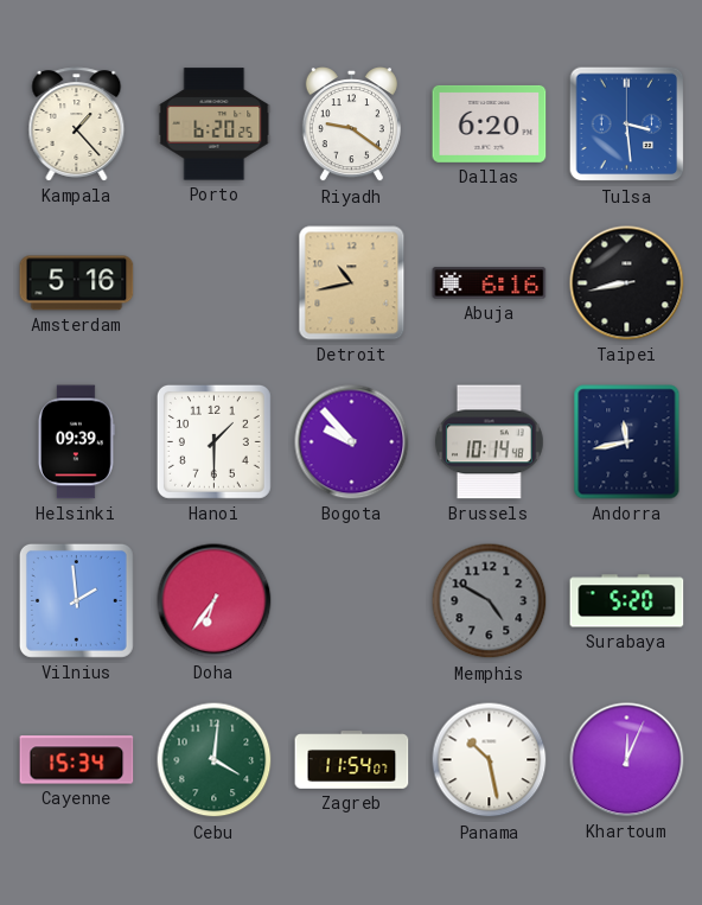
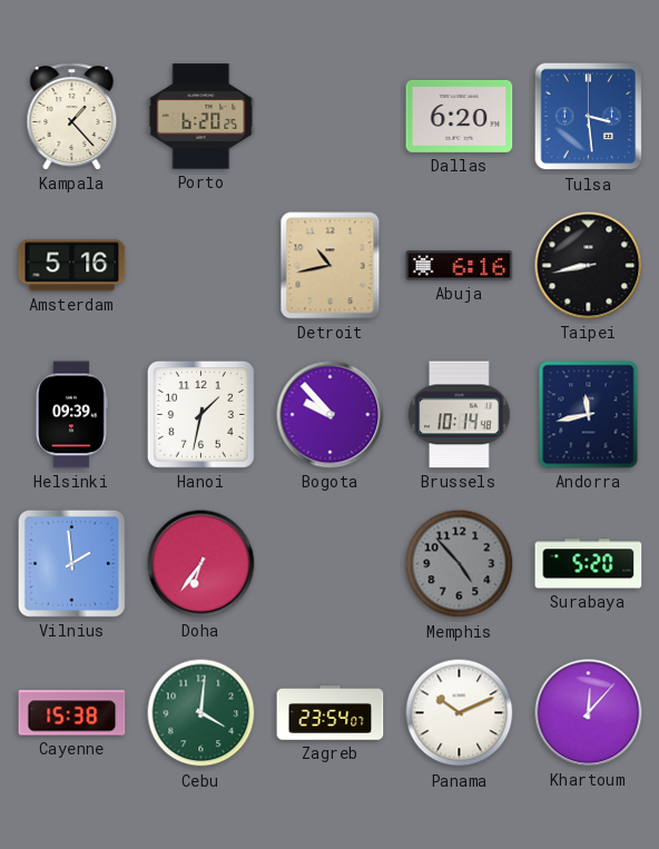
Riyadh: 9:21 -> none (351, 125)
Hanoi: 1:30 -> 1:32 (200, 414)
Memphis: 4:50 -> 4:53 (460, 564)
Cayenne: 15:34 -> 15:38 (72, 713)
Zagreb: 11:54 -> 23:54 (331, 713)
Panama: 10:28 -> 10:11 (460, 713)
Khartoum: 12:04 -> 12:07 (589, 713)
